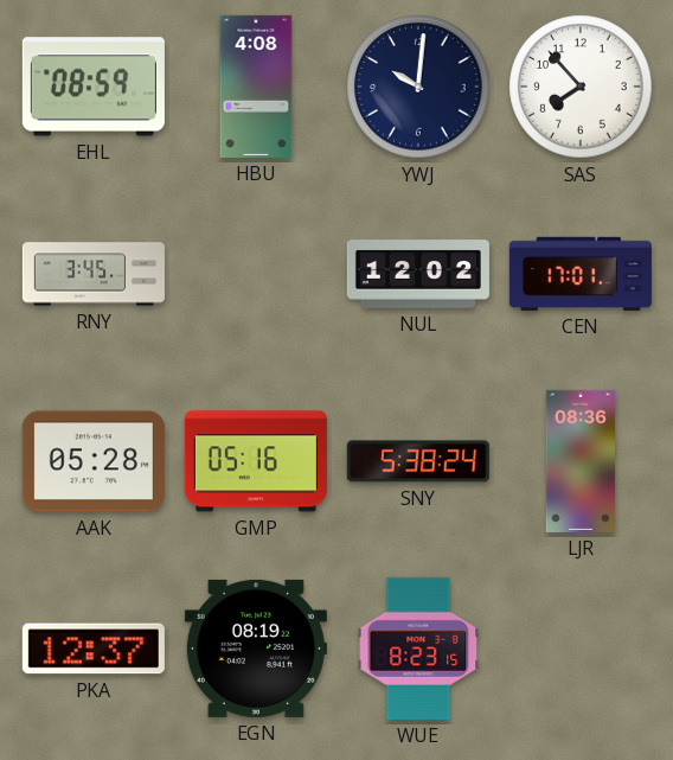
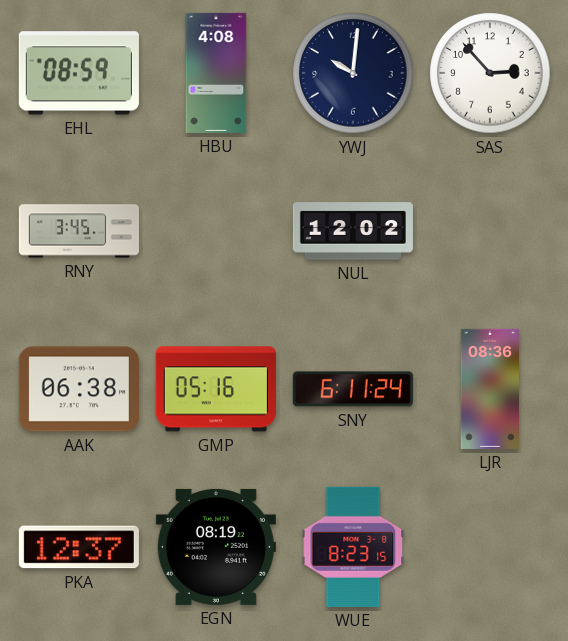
SAS: 7:53 -> 2:53 (490, 73)
CEN: 17:01 -> none (581, 274)
AAK: 05:28 -> 06:38 (79, 389)
SNY: 5:38 -> 6:11 (353, 389)
